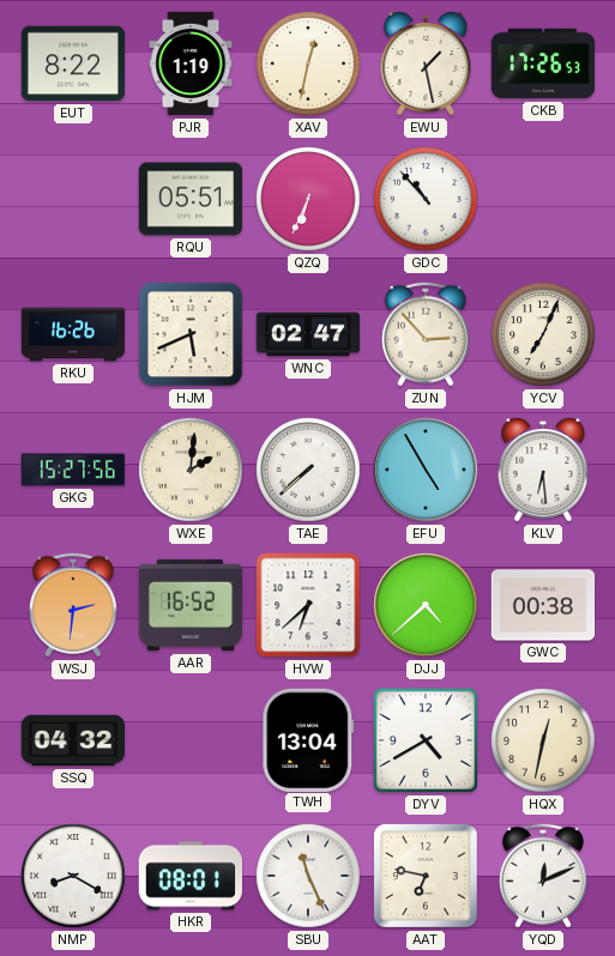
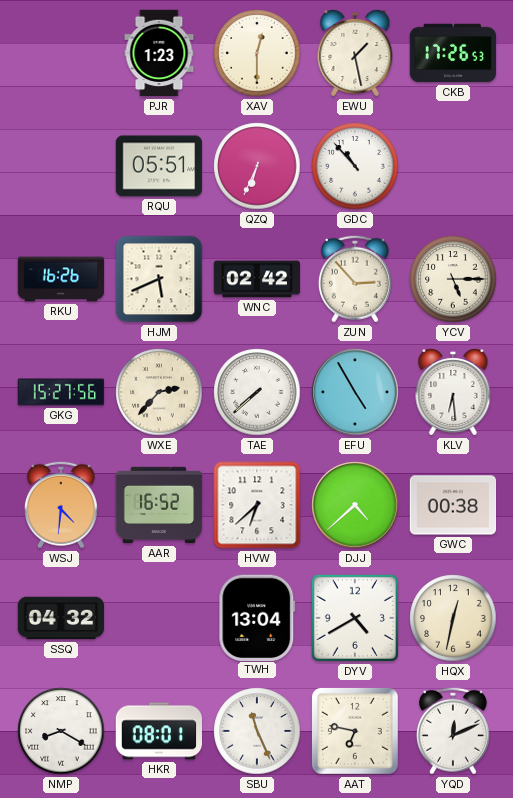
EUT: 8:22 -> none (73, 63)
PJR: 1:19 -> 1:23 (159, 53)
XAV: 12:32 -> 12:30 (257, 53)
WNC: 02:47 -> 02:42 (257, 279)
YCV: 7:04 -> 5:15 (453, 279)
WXE: 2:01 -> 2:37 (159, 392)
WSJ: 2:31 -> 4:31 (61, 505)
